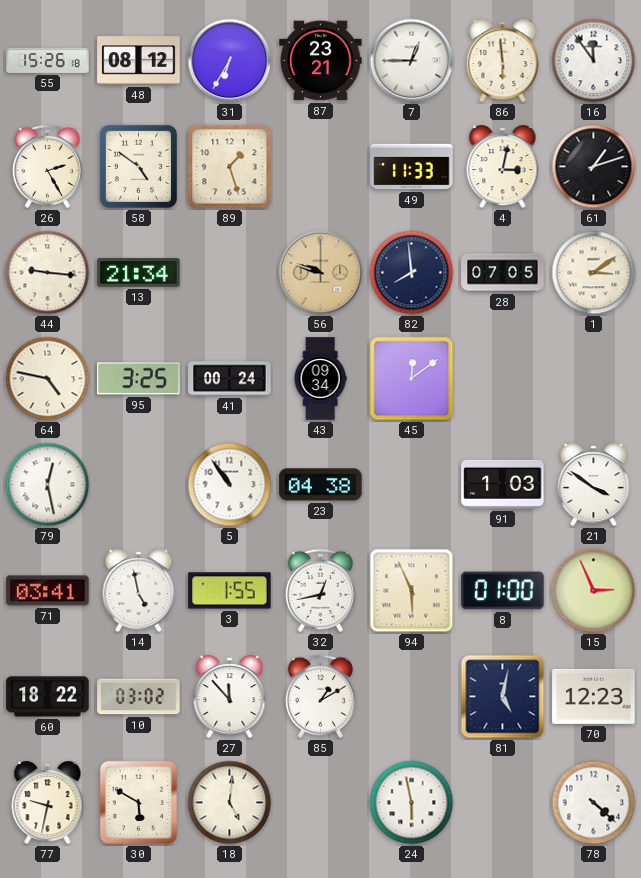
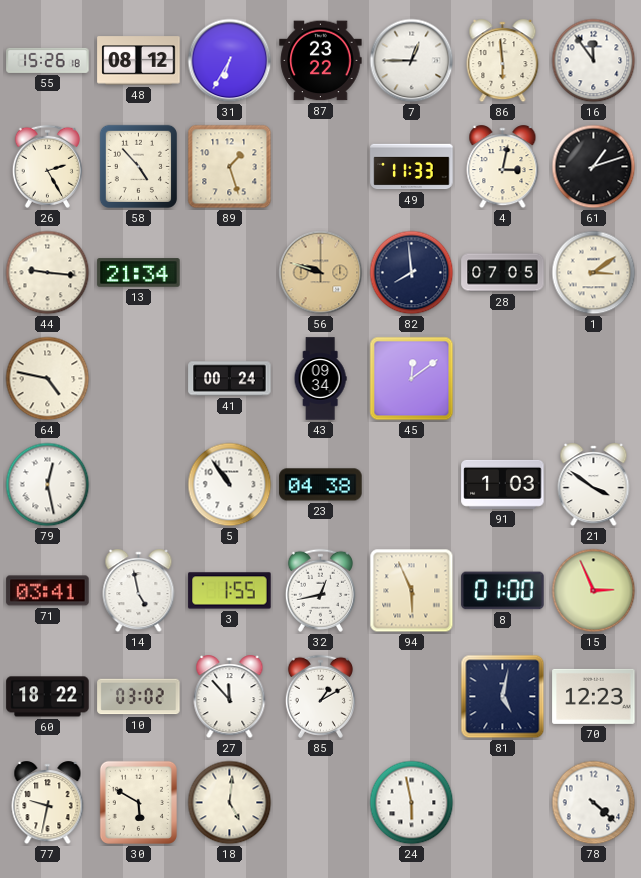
87: 23:21 -> 23:22 (321, 61)
58: 4:51 -> 4:53 (138, 166)
95: 3:25 -> none (139, 379)
